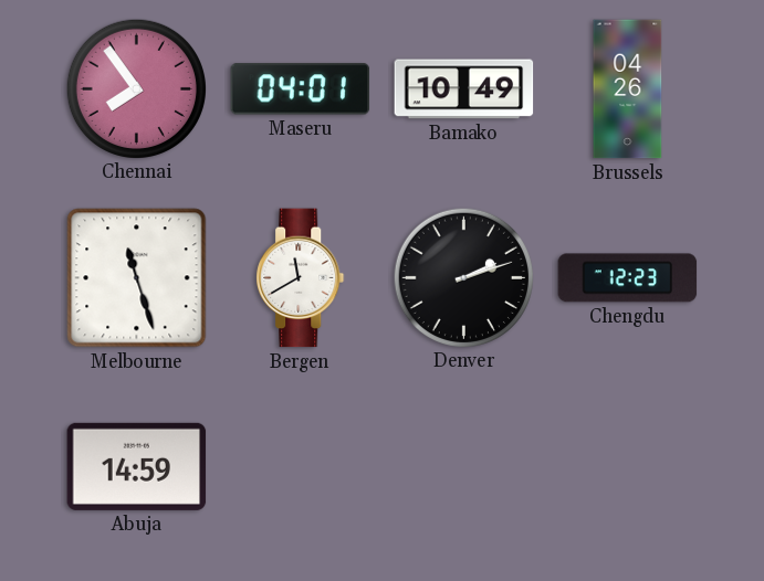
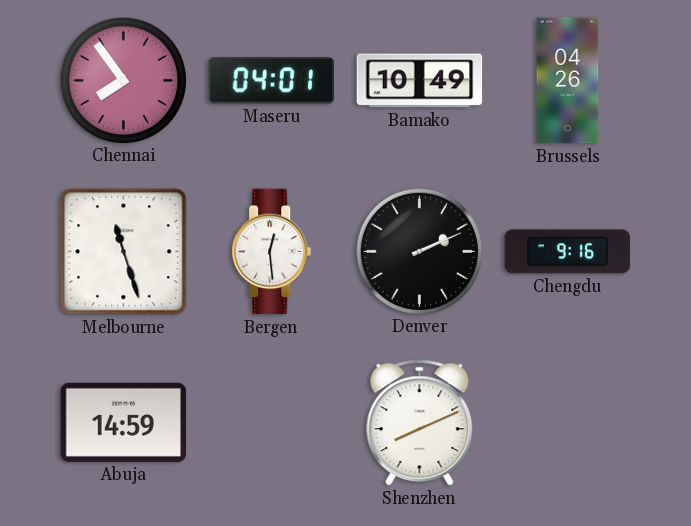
Bergen: 11:40 -> 12:29 (272, 252)
Denver: 2:12 -> 2:11 (419, 251)
Chengdu: 12:23 -> 9:16 (568, 252)
Shenzhen: none -> 8:11 (420, 423)
